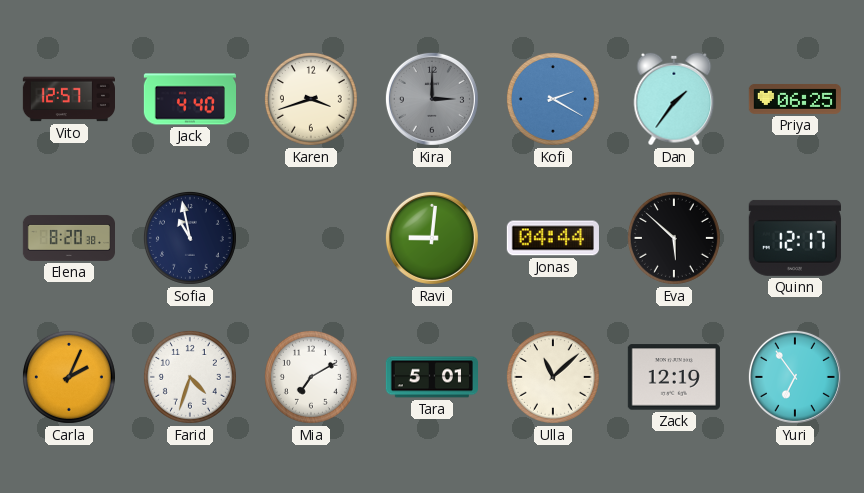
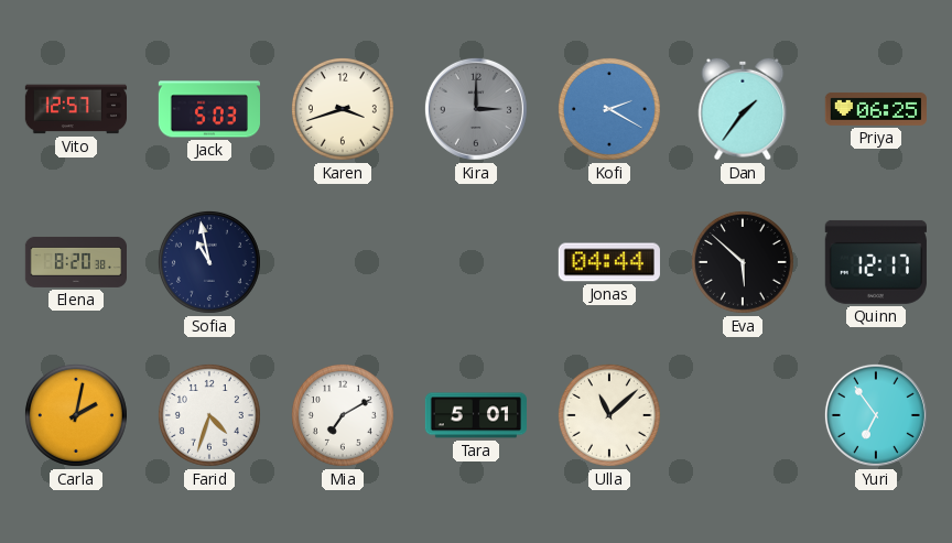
Jack: 4:40 -> 5:03 (208, 109)
Ravi: 9:01 -> none (432, 238)
Carla: 2:04 -> 2:02 (76, 415)
Zack: 12:19 -> none (674, 377)
